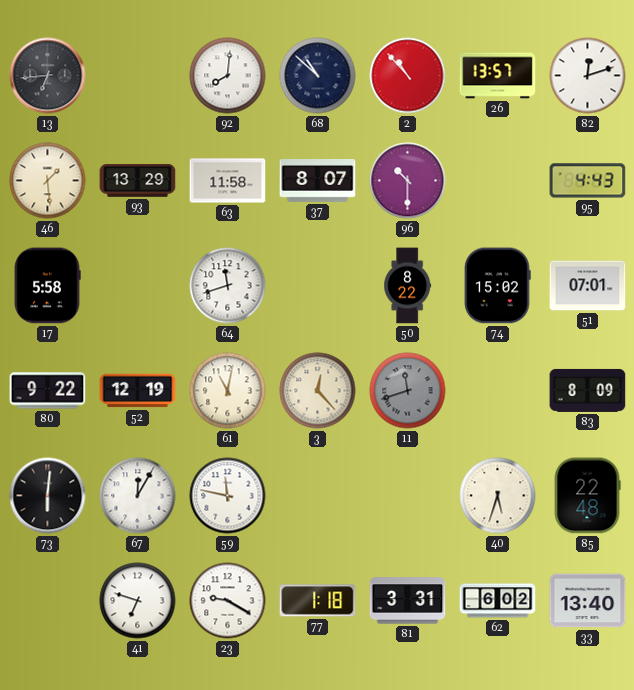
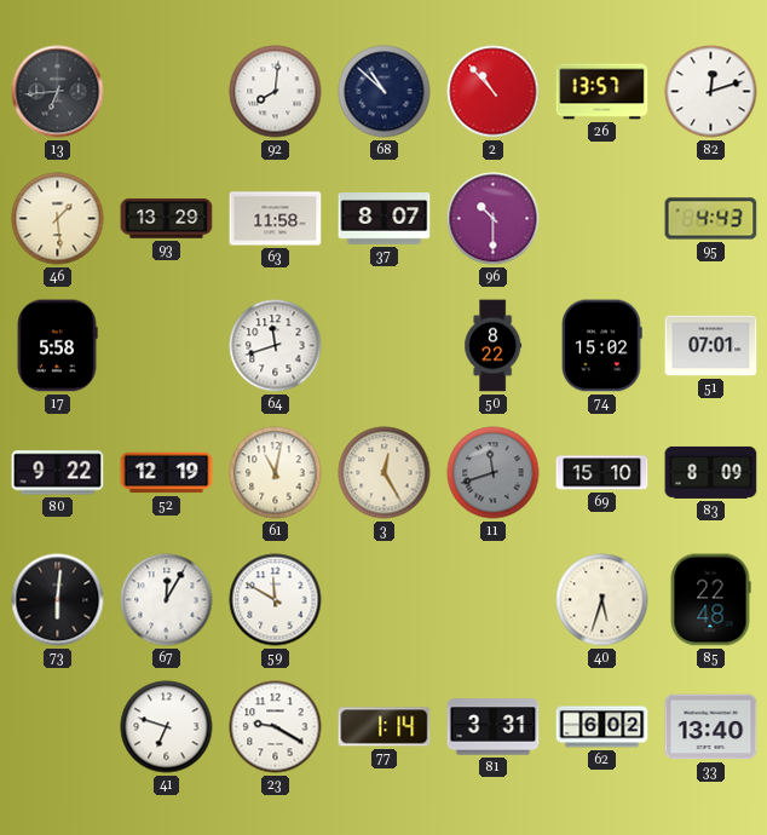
3: 12:23 -> 12:25 (385, 473)
69: none -> 15:10 (602, 473)
59: 11:47 -> 11:50 (276, 600)
77: 1:18 -> 1:14 (385, 727)
